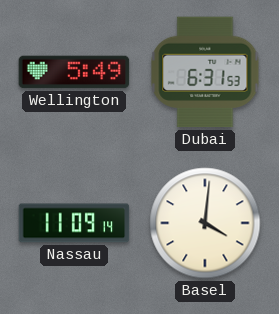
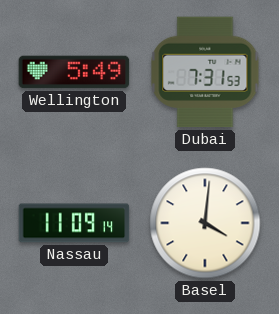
Dubai: 6:31 -> 7:31 (205, 72)
